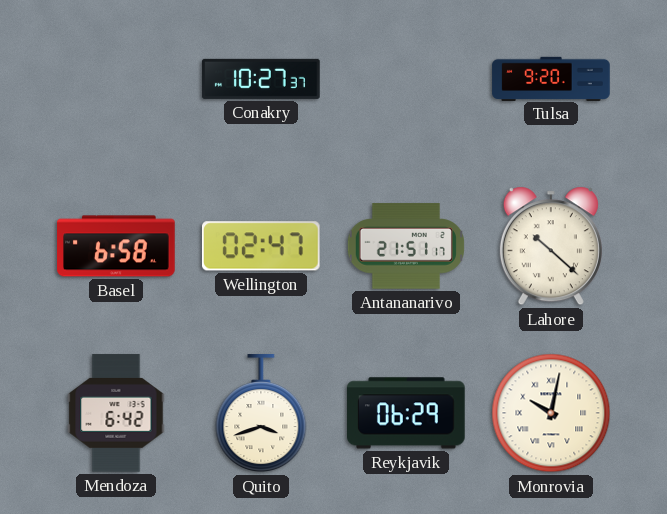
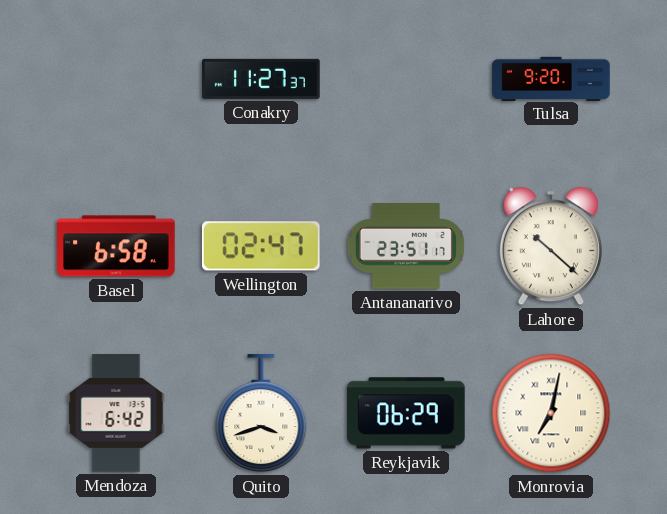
Conakry: 10:27 -> 11:27 (261, 79)
Antananarivo: 21:51 -> 23:51 (406, 246)
Monrovia: 10:02 -> 7:02 (551, 413)
